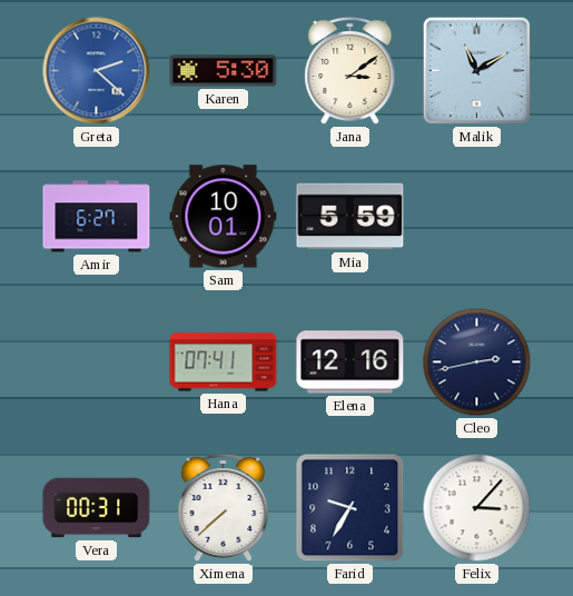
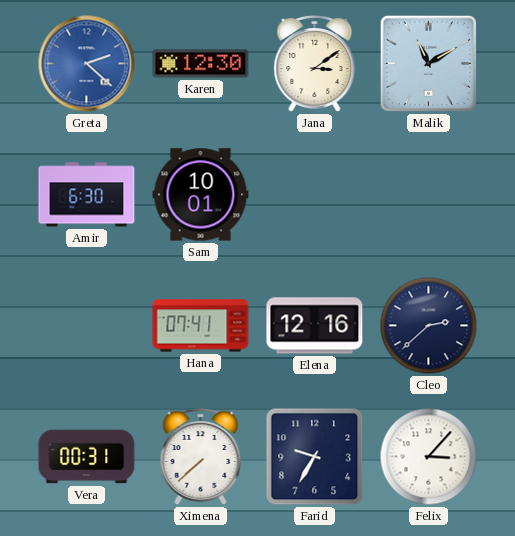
Karen: 5:30 -> 12:30 (201, 64)
Amir: 6:27 -> 6:30 (87, 195)
Mia: 5:59 -> none (350, 217)
Cleo: 2:43 -> 2:38 (429, 326)
